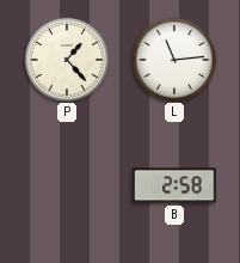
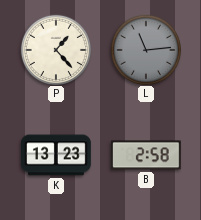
L dial: white -> grey (145, 49)
K: none -> 13:23 (57, 155)
